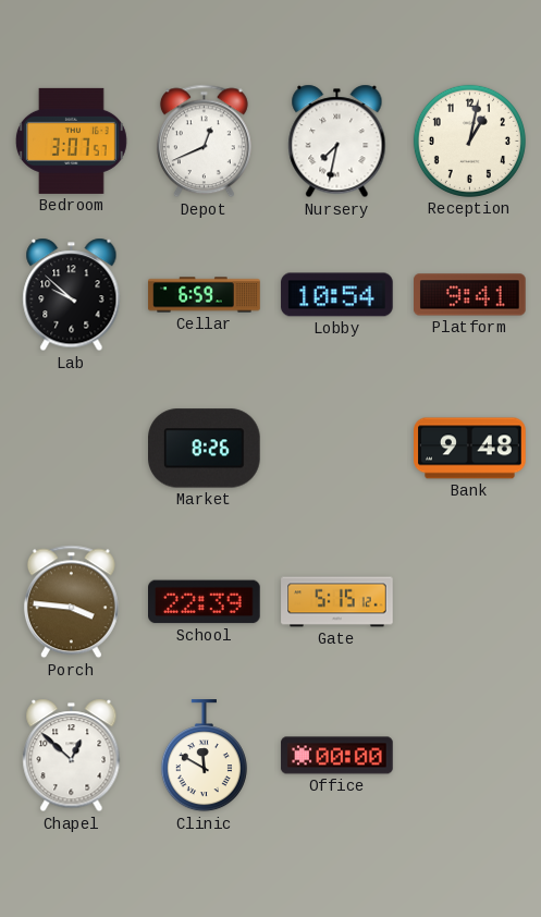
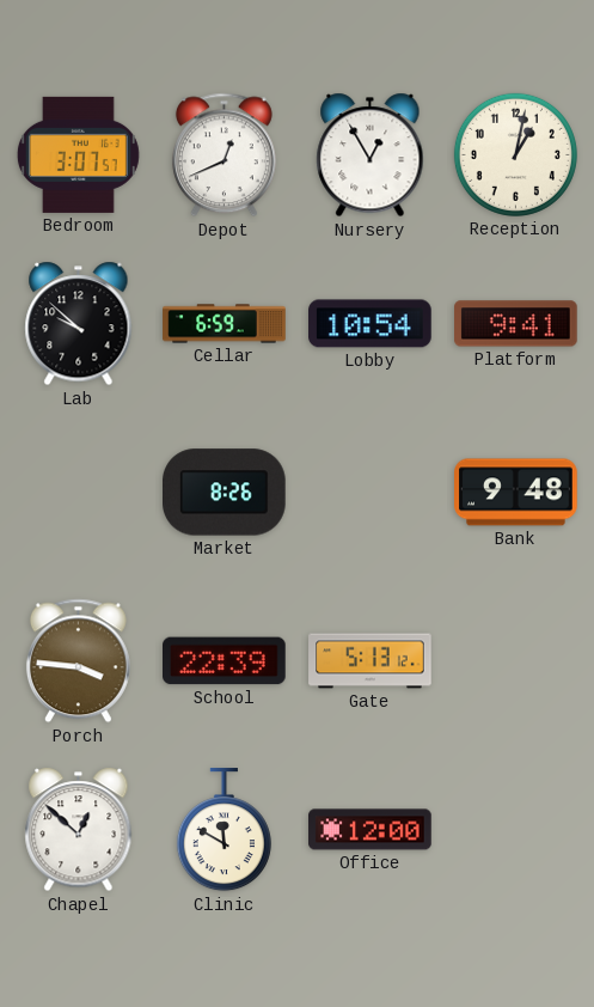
Nursery: 7:32 -> 12:55 (371, 155)
Gate: 5:15 -> 5:13 (371, 661)
Office: 00:00 -> 12:00 (371, 830)
